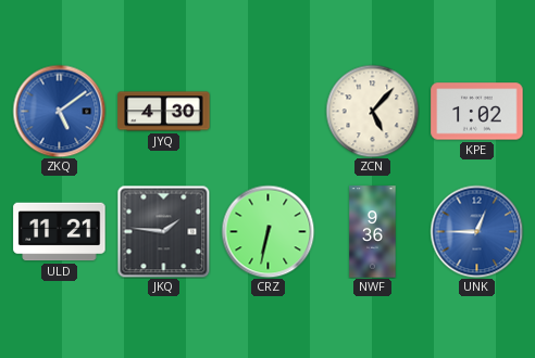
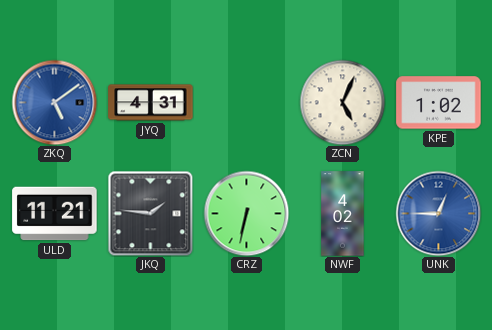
JYQ: 4:30 -> 4:31 (151, 103)
ZCN: 5:07 -> 5:04 (342, 102)
NWF: 9:36 -> 4:02 (343, 214)
